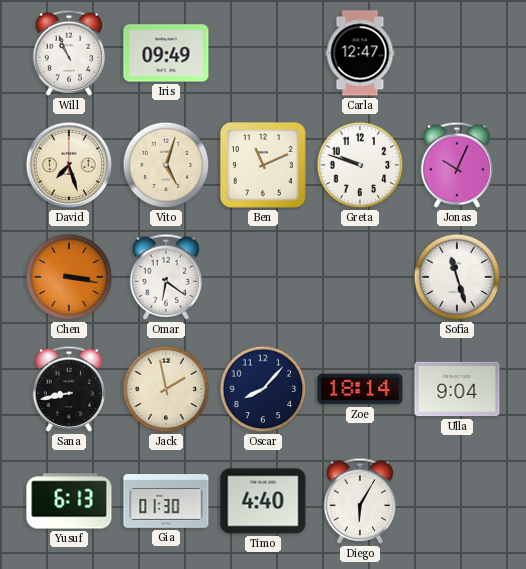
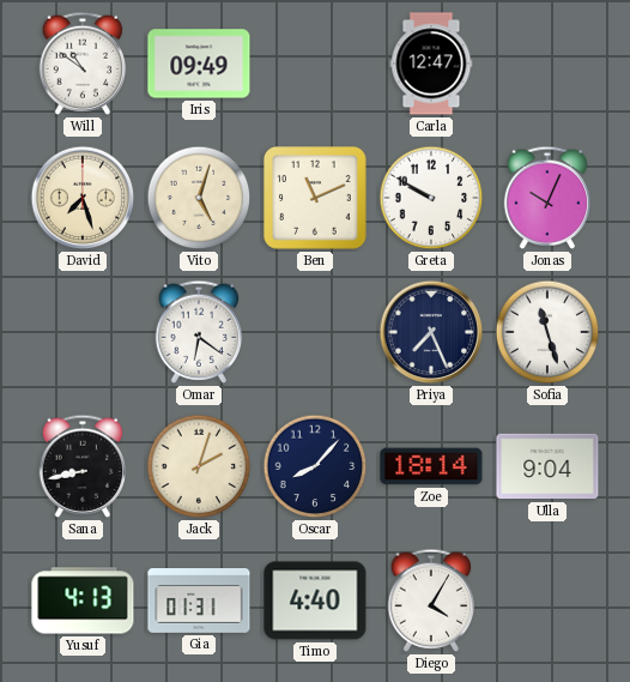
Will: 10:56 -> 10:51 (83, 64)
Greta: 9:48 -> 9:50 (431, 198)
Chen: 3:17 -> none (69, 277)
Priya: none -> 7:26 (431, 332)
Jack: 1:58 -> 2:03 (199, 466)
Yusuf: 6:13 -> 4:13 (83, 600)
Gia: 01:30 -> 01:31 (199, 602)
Diego: 6:05 -> 4:05 (431, 600)
